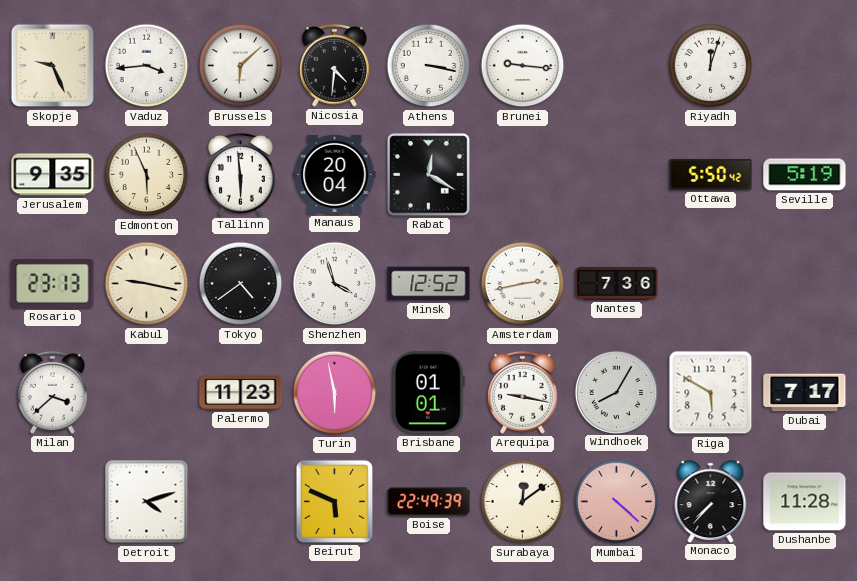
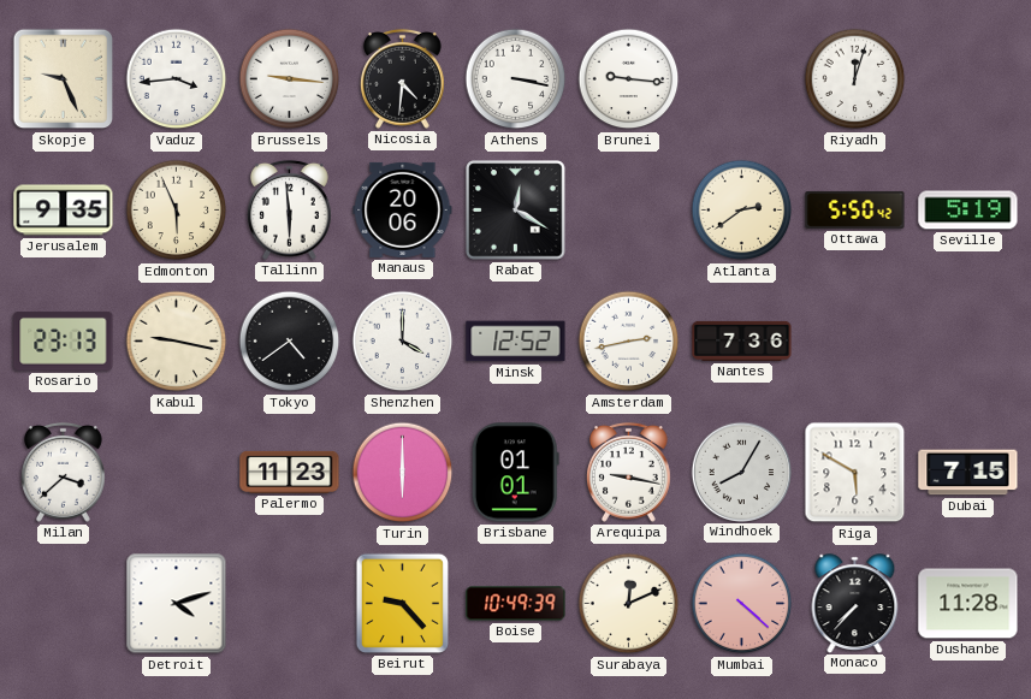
Brussels: 6:08 -> 9:16 (290, 79)
Manaus: 20:04 -> 20:06 (403, 209)
Atlanta: none -> 2:39 (742, 211)
Shenzhen: 3:57 -> 4:00 (403, 342)
Turin: 5:58 -> 6:00 (403, 473)
Dubai: 7:17 -> 7:15 (968, 473)
Beirut: 5:49 -> 9:23 (402, 603)
Boise: 22:49 -> 10:49 (516, 604)
Surabaya: 12:09 -> 12:11 (629, 604)
